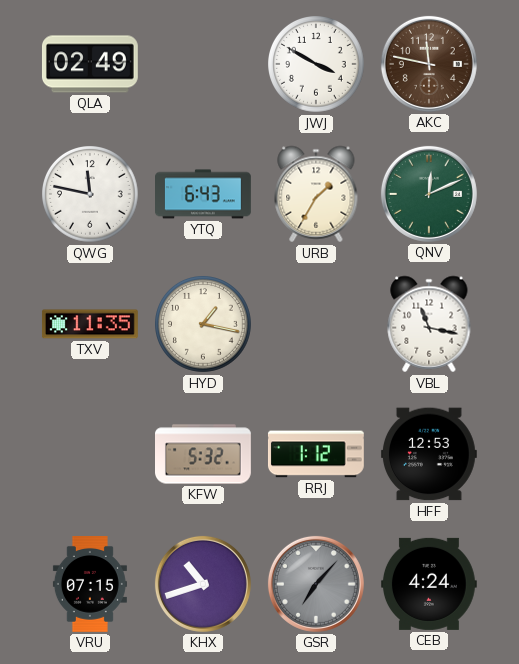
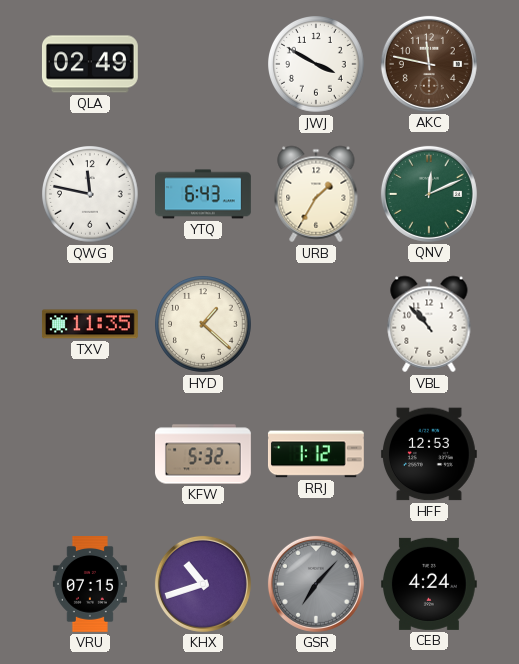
HYD: 1:17 -> 1:22 (204, 325)
VBL: 11:17 -> 10:53 (429, 324)
